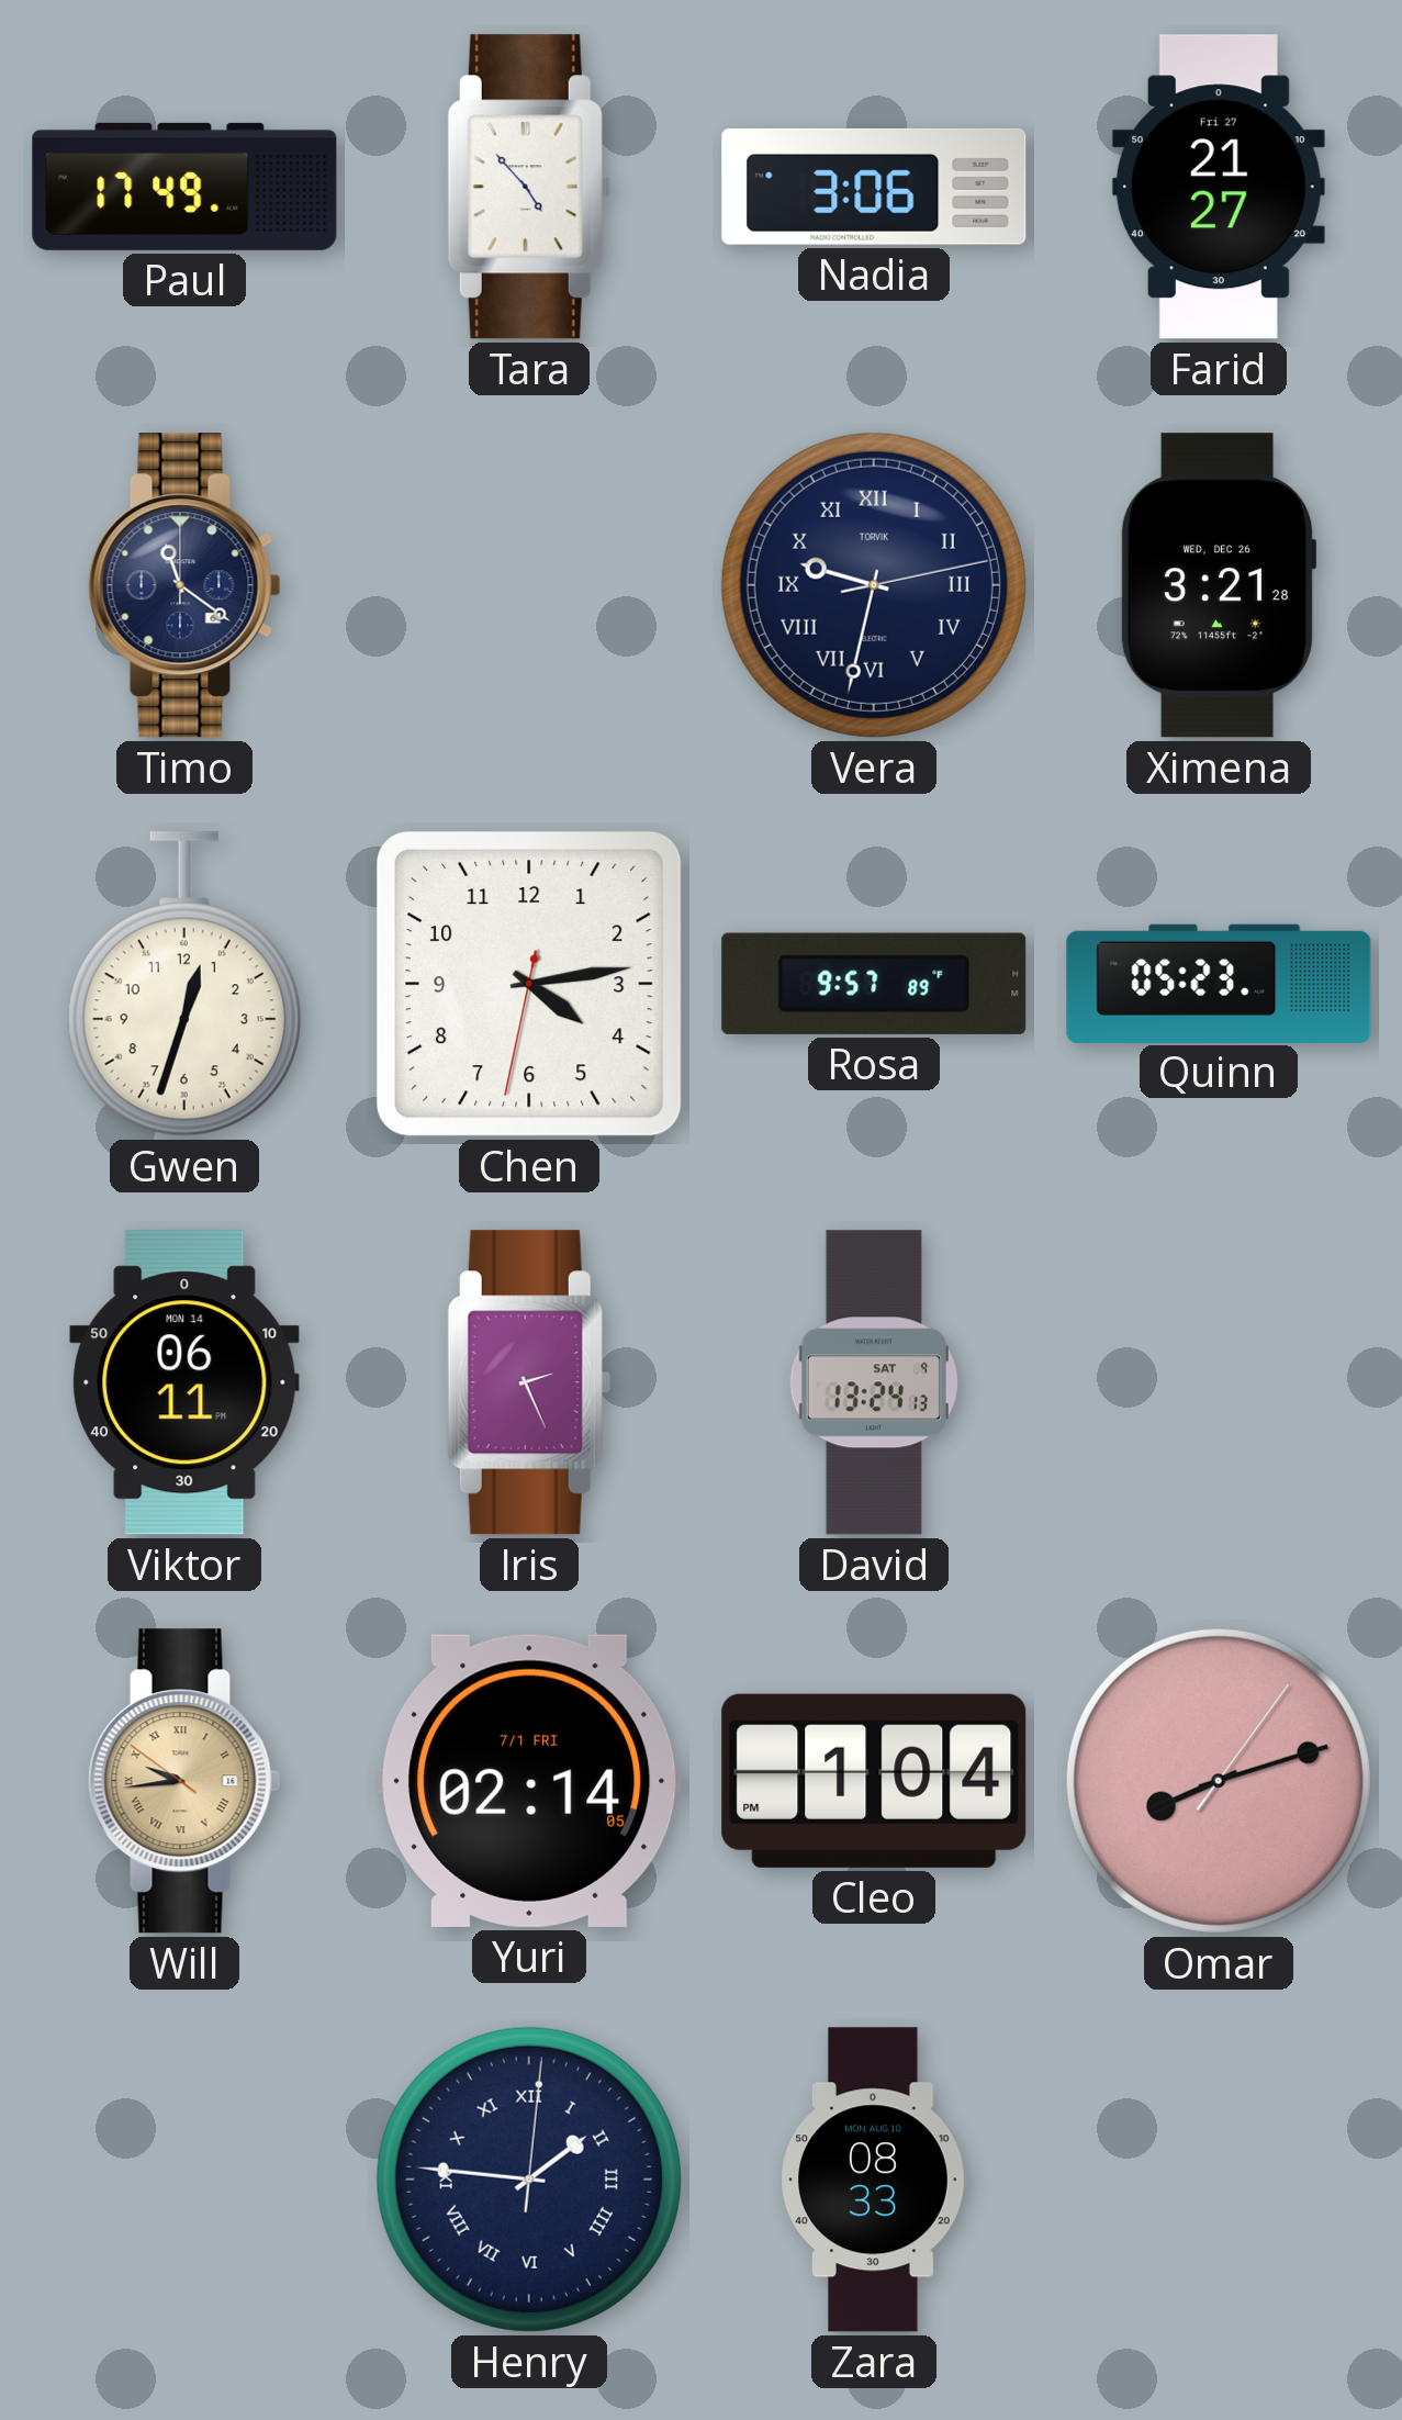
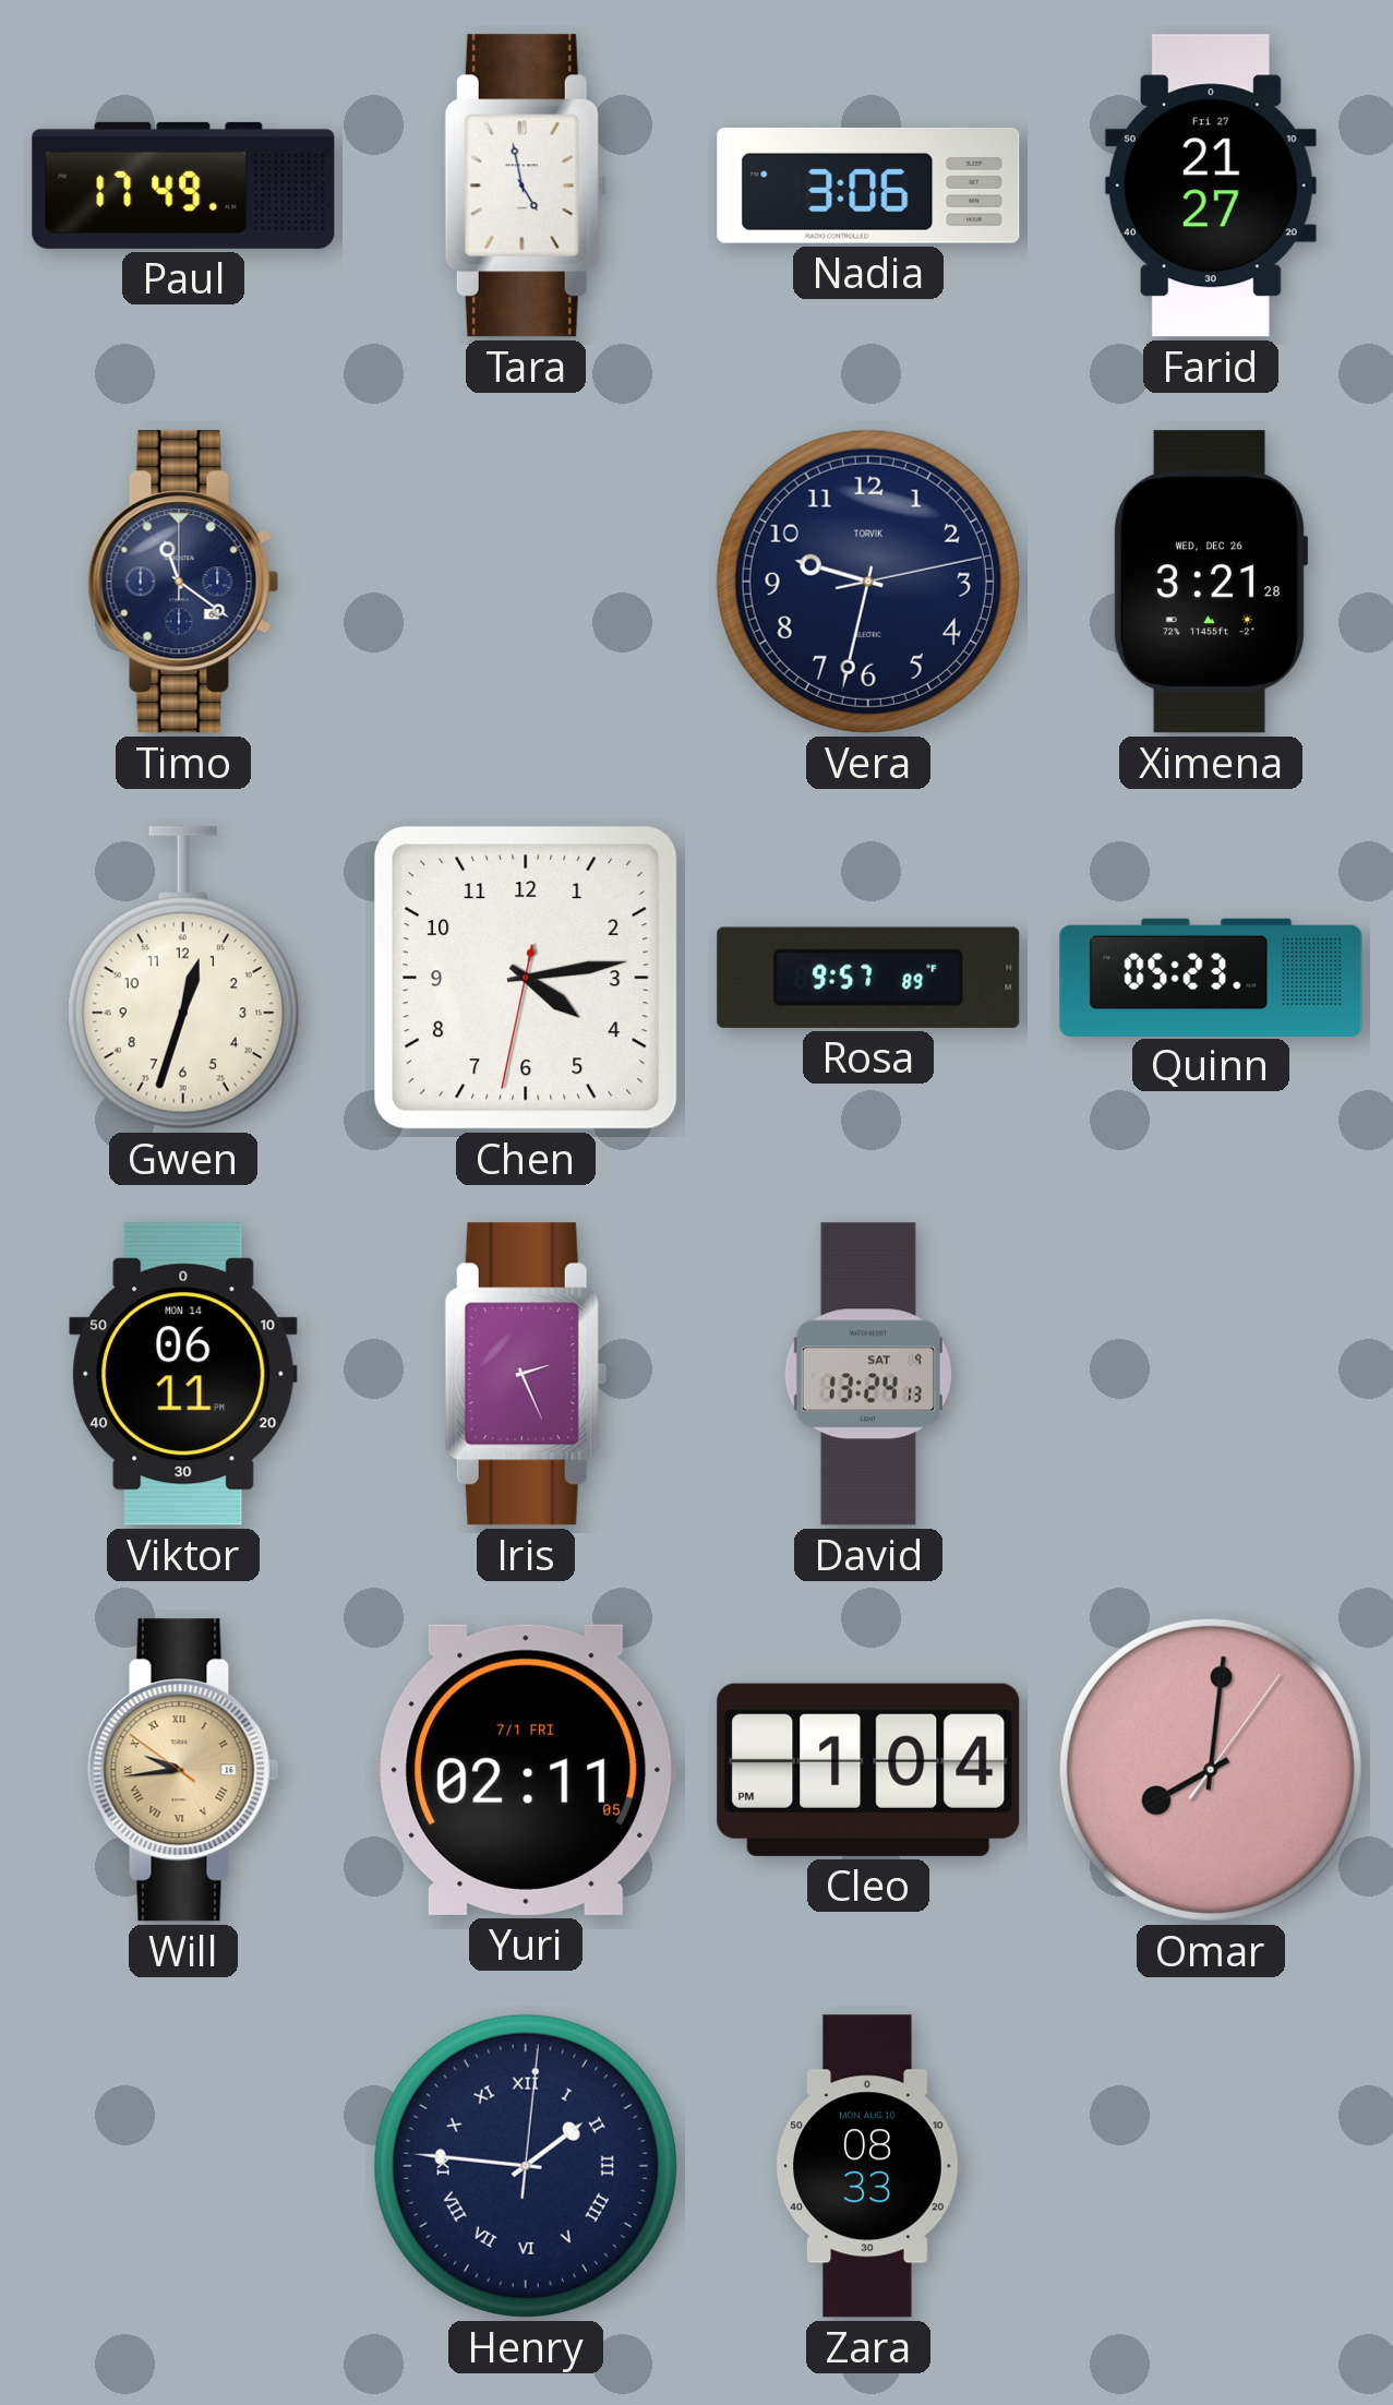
Tara: 4:53 -> 4:58 (526, 186)
Vera numerals: Roman -> Arabic (868, 582)
Yuri: 02:14 -> 02:11 (526, 1770)
Omar: 8:12 -> 8:01 (1211, 1770)
